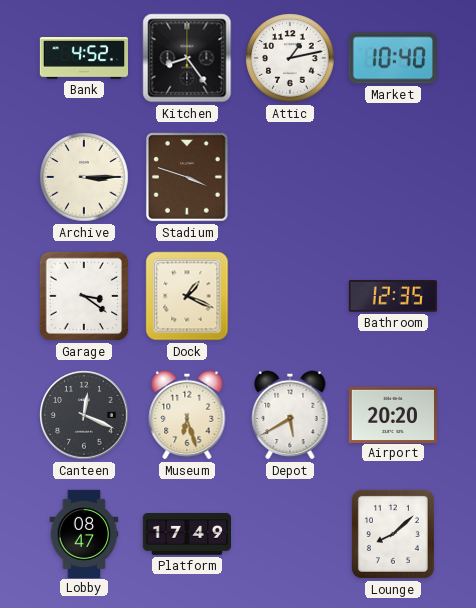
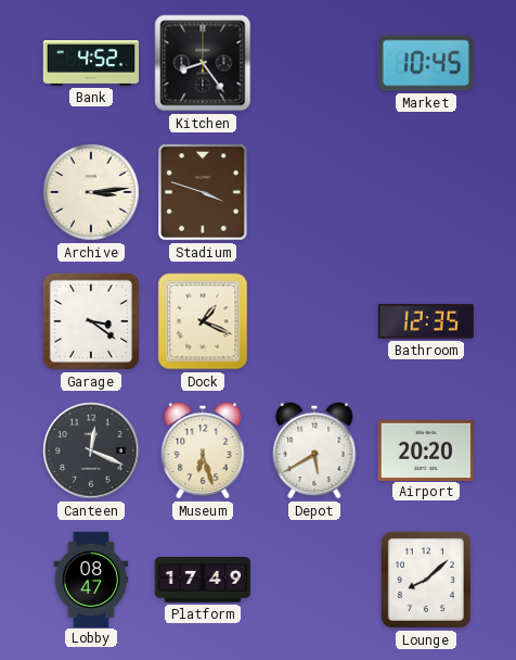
Attic: 1:13 -> none (290, 58)
Market: 10:40 -> 10:45 (426, 63)
Archive: 3:15 -> 3:14 (91, 192)
